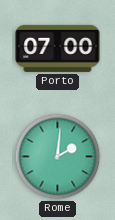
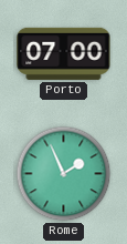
Rome: 2:01 -> 1:56 (64, 174)
